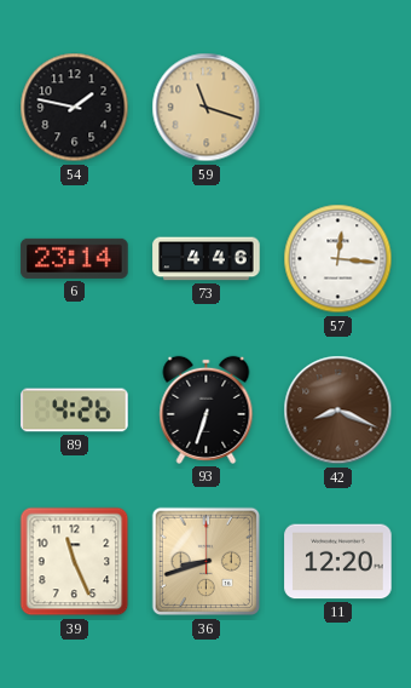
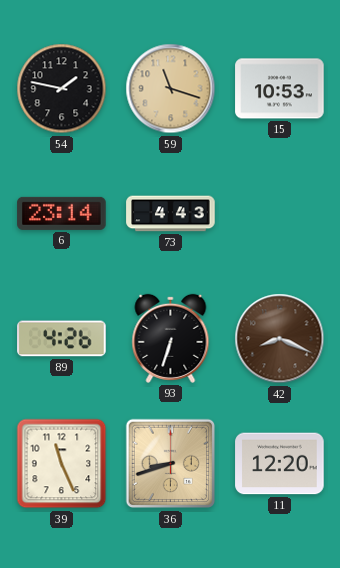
15: none -> 10:53 (280, 89)
73: 4:46 -> 4:43 (171, 214)
57: 12:16 -> none (338, 259)
